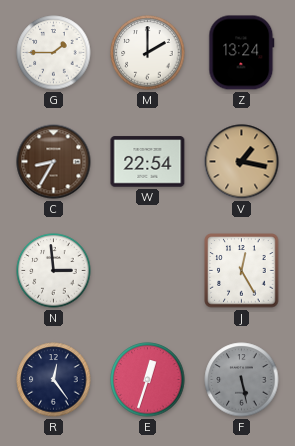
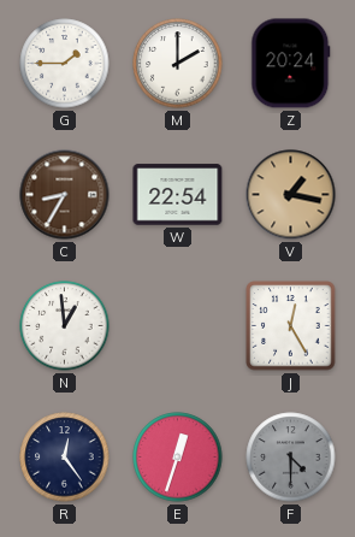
Z: 13:24 -> 20:24 (291, 64)
N: 2:59 -> 12:59 (65, 326)
F: 5:28 -> 4:30 (291, 458)
